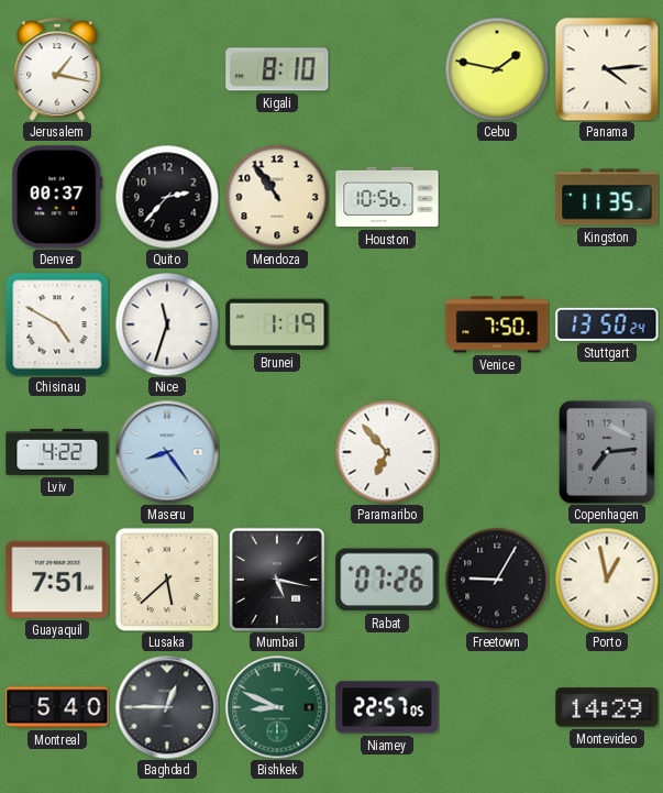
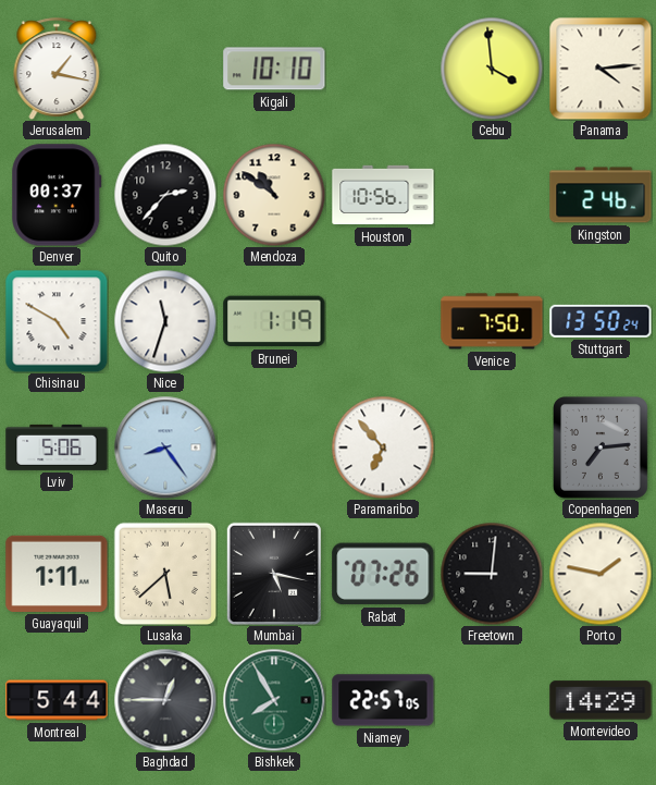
Kigali: 8:10 -> 10:10 (274, 69)
Cebu: 1:47 -> 3:59 (492, 69)
Mendoza: 10:54 -> 10:51 (274, 195)
Kingston: 11:35 -> 2:46 (601, 195)
Lviv: 4:22 -> 5:06 (57, 447)
Guayaquil: 7:51 -> 1:11 (57, 574)
Freetown: 9:05 -> 9:01 (492, 574)
Porto: 12:58 -> 1:47 (601, 574)
Montreal: 5:40 -> 5:44 (57, 700)
Bishkek: 8:49 -> 7:55 (274, 700)
